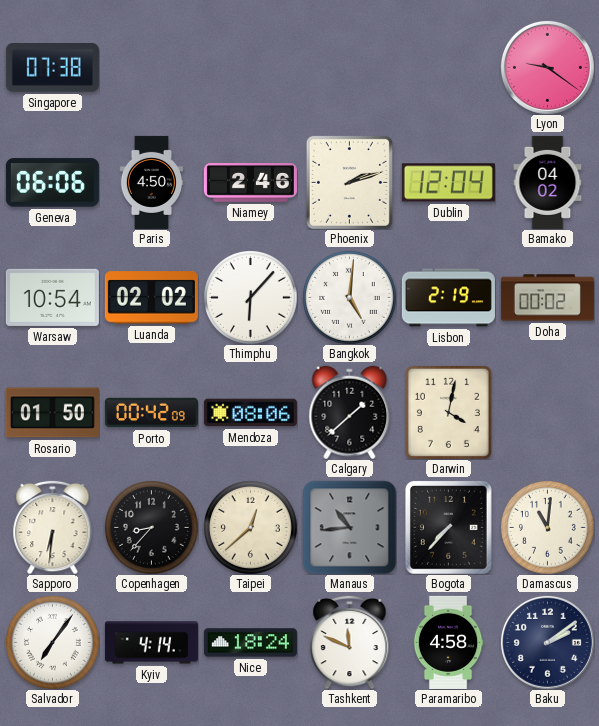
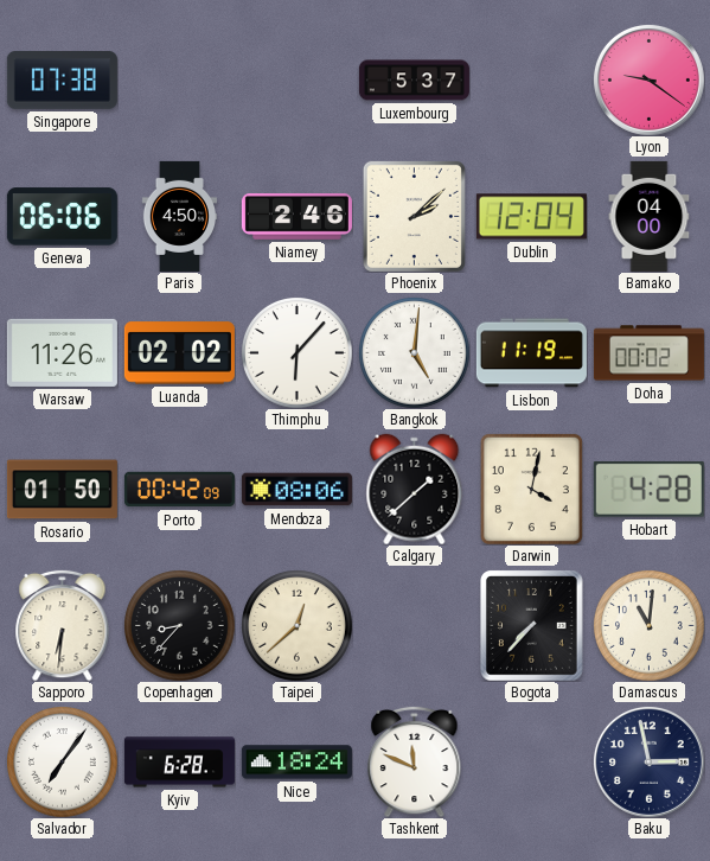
Luxembourg: none -> 5:37 (414, 81)
Phoenix: 2:12 -> 2:08 (414, 216)
Bamako: 04:02 -> 04:00 (650, 216)
Warsaw: 10:54 -> 11:26 (62, 352)
Lisbon: 2:19 -> 11:19 (531, 353)
Hobart: none -> 4:28 (648, 490)
Manaus: 10:44 -> none (349, 527)
Kyiv: 4:14 -> 6:28 (179, 763)
Paramaribo: 4:58 -> none (448, 642)
Baku: 2:09 -> 2:58 (648, 761)
